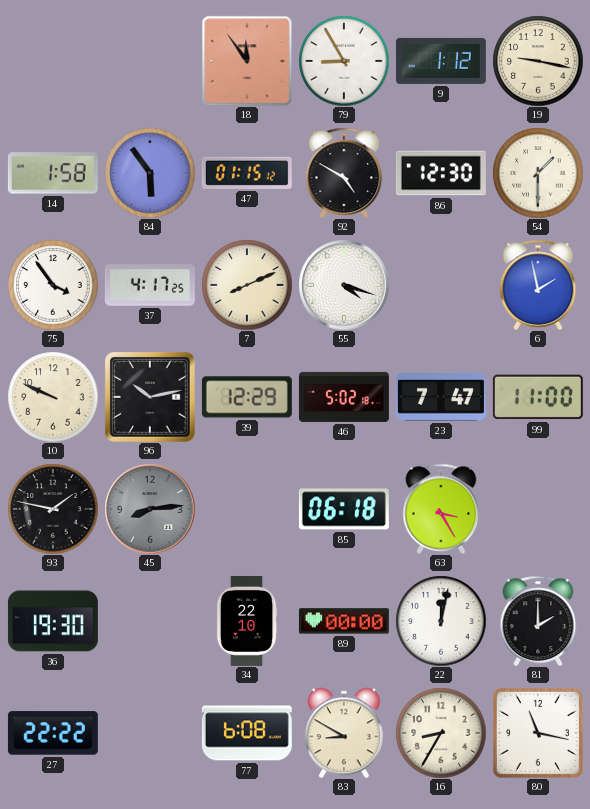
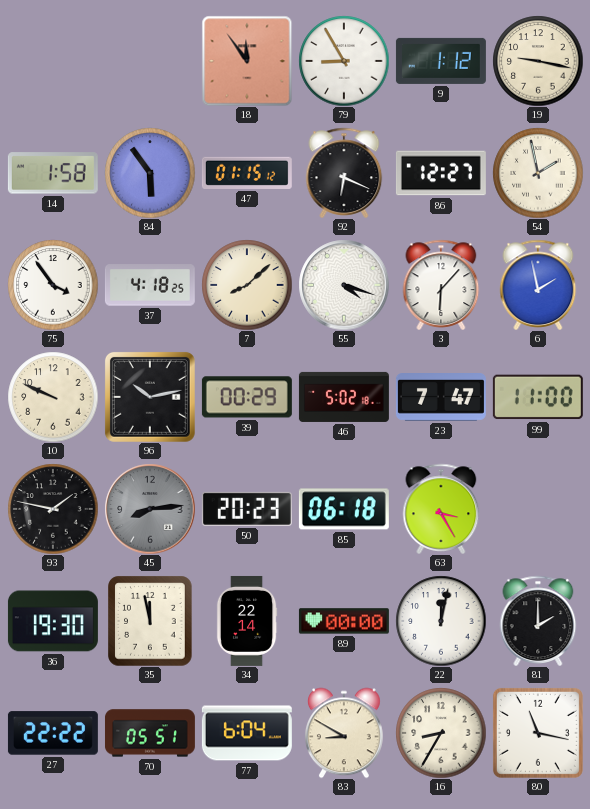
92: 4:50 -> 6:19 (344, 173)
86: 12:30 -> 12:27 (441, 173)
54: 1:30 -> 1:58 (538, 173)
37: 4:17 -> 4:18 (150, 285)
7: 8:11 -> 8:08 (247, 285)
3: none -> 6:07 (441, 285)
39: 12:29 -> 00:29 (247, 397)
50: none -> 20:23 (247, 509)
35: none -> 11:58 (150, 621)
34: 22:10 -> 22:14 (247, 621)
70: none -> 05:51 (150, 733)
77: 6:08 -> 6:04 (247, 733)
